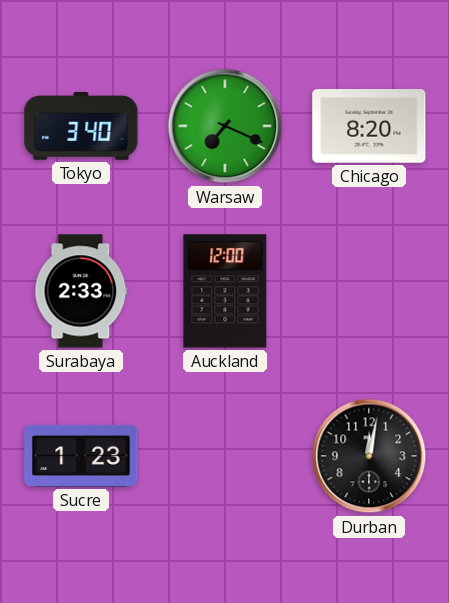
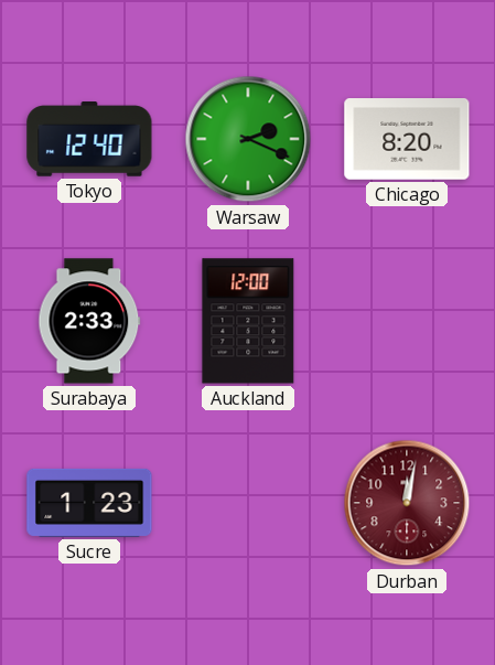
Tokyo: 3:40 -> 12:40 (89, 140)
Warsaw: 7:19 -> 2:19 (248, 139)
Durban dial: black -> burgundy (407, 503)
